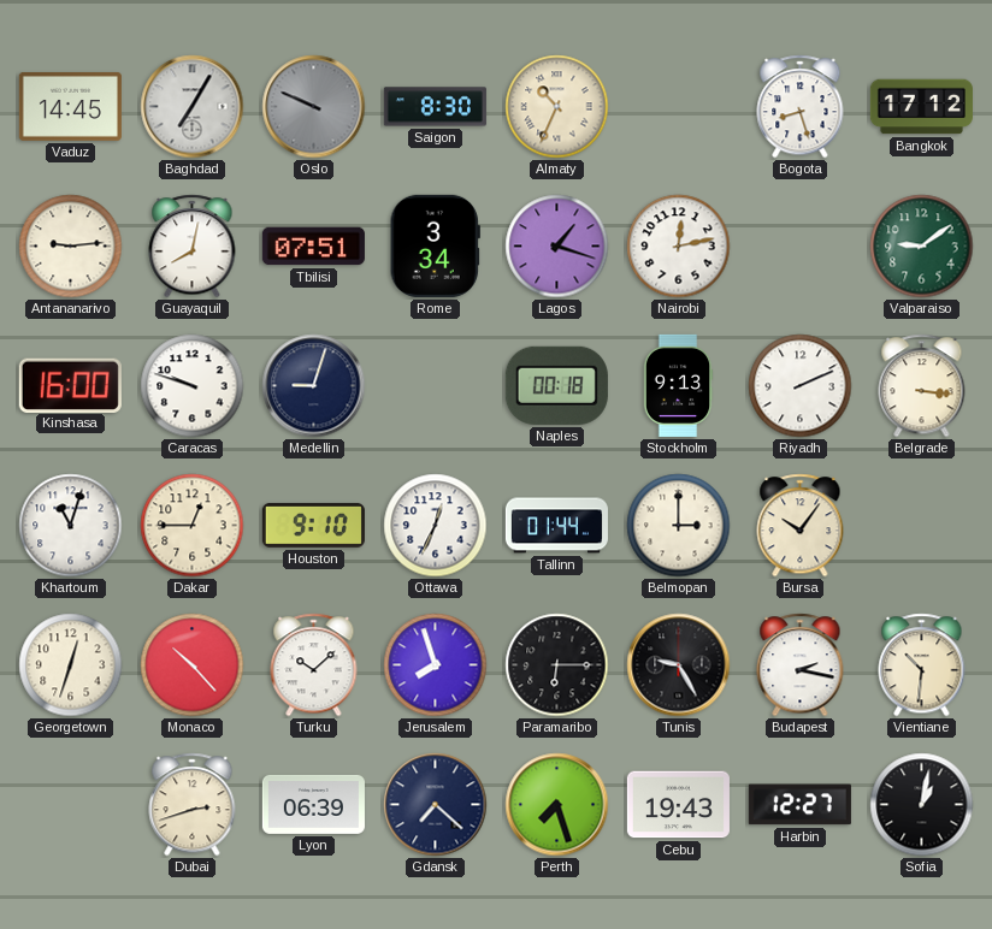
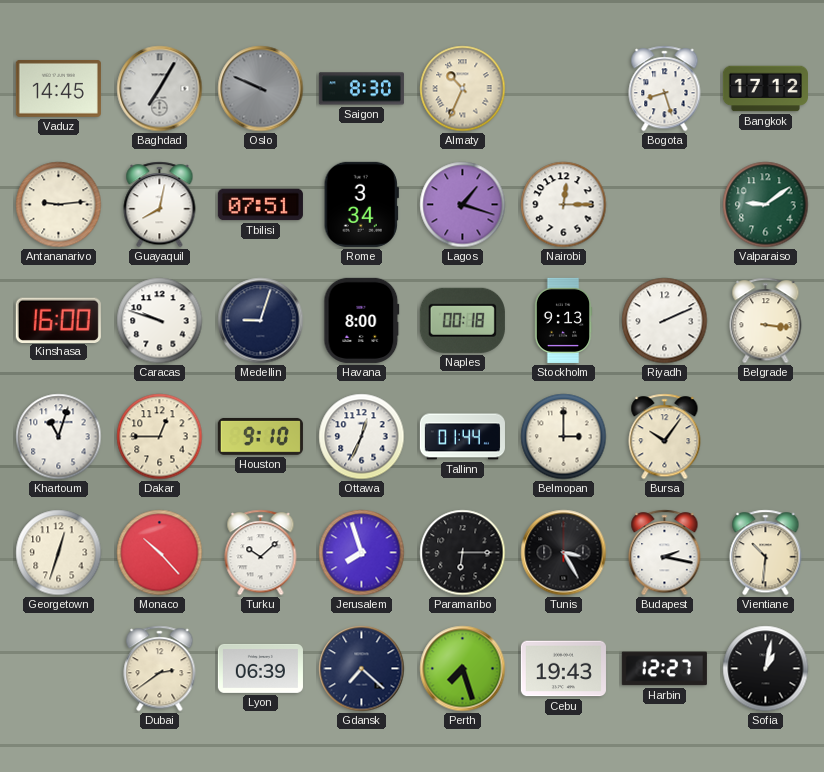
Nairobi: 12:13 -> 12:15 (564, 205)
Havana: none -> 8:00 (362, 320)
Tunis: 9:25 -> 3:25 (564, 553)
Dubai: 2:42 -> 2:39 (160, 669)
